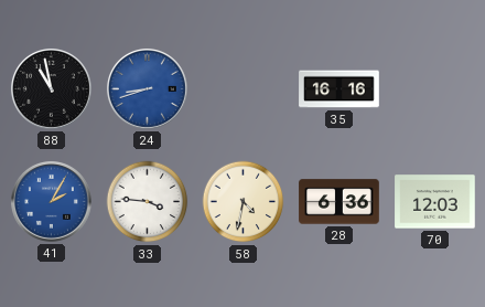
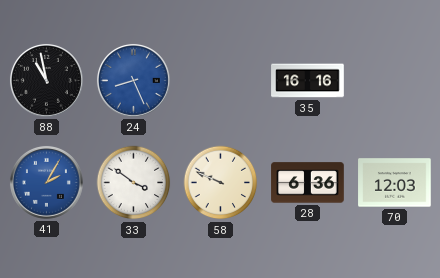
24: 8:42 -> 8:26 (133, 80)
33: 3:46 -> 3:51 (134, 183)
58: 4:32 -> 9:49 (221, 183)
